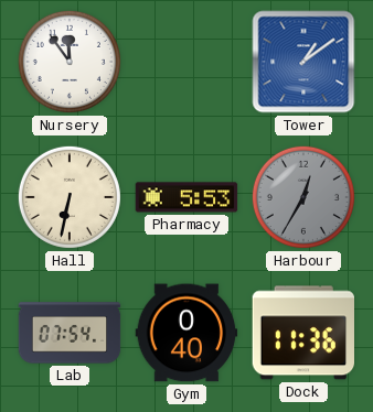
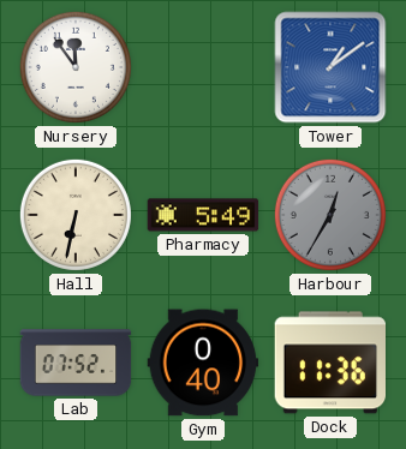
Pharmacy: 5:53 -> 5:49 (203, 215)
Lab: 07:54 -> 07:52 (76, 363)
